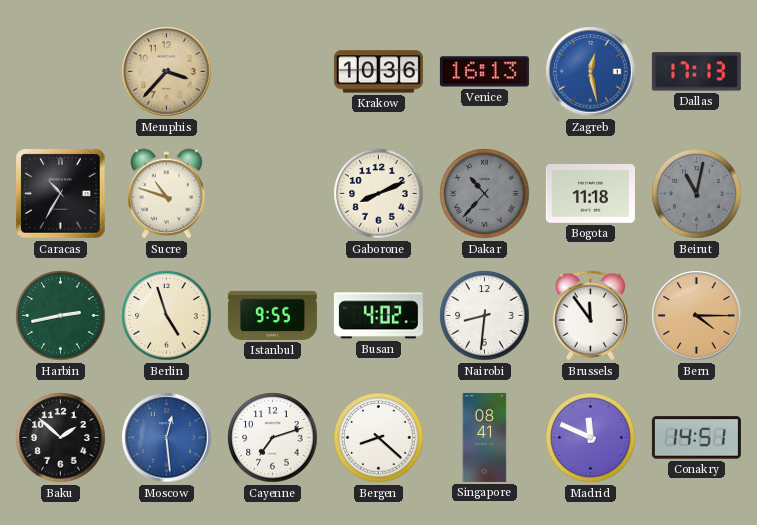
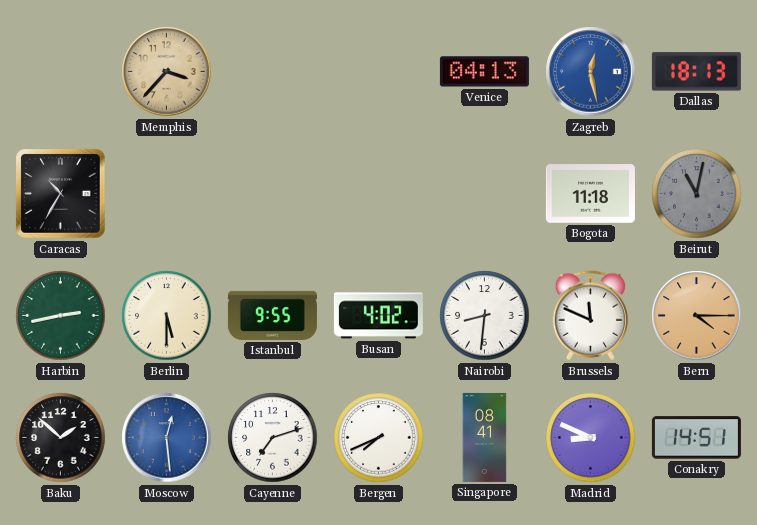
Krakow: 10:36 -> none (378, 72)
Venice: 16:13 -> 04:13 (484, 72)
Dallas: 17:13 -> 18:13 (696, 72)
Sucre: 10:48 -> none (167, 194)
Gaborone: 8:11 -> none (379, 194)
Dakar: 10:37 -> none (485, 194)
Berlin: 4:57 -> 5:30 (167, 316)
Brussels: 11:54 -> 11:49 (590, 316)
Bergen: 8:22 -> 7:41 (379, 438)
Madrid: 11:49 -> 8:49 (591, 438)
